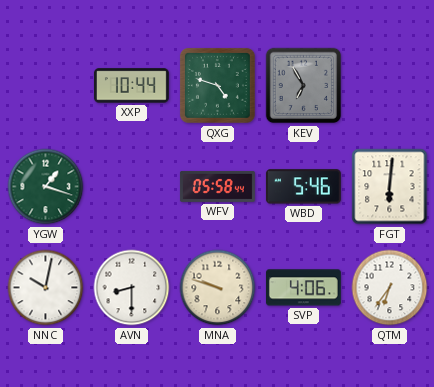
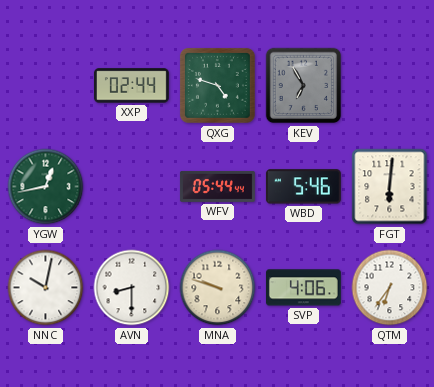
XXP: 10:44 -> 02:44 (131, 86)
YGW: 1:18 -> 12:43 (46, 187)
WFV: 05:58 -> 05:44 (217, 186)
